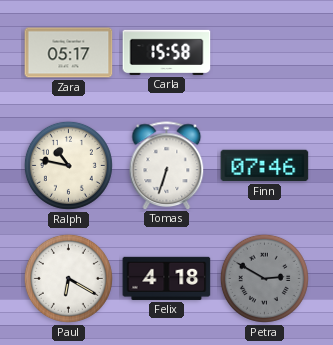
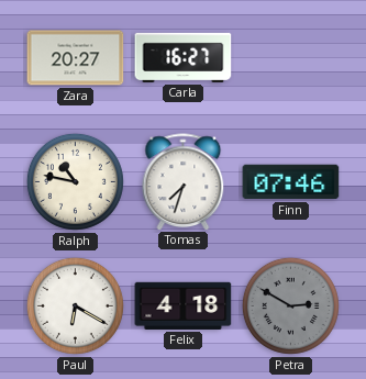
Zara: 05:17 -> 20:27 (76, 58)
Carla: 15:58 -> 16:27 (184, 57)
Tomas: 6:33 -> 7:33 (184, 181)
